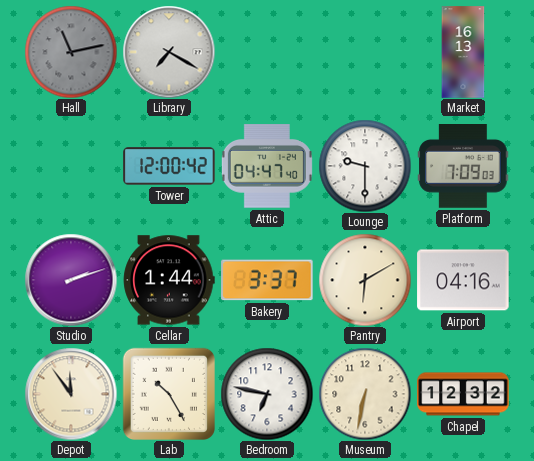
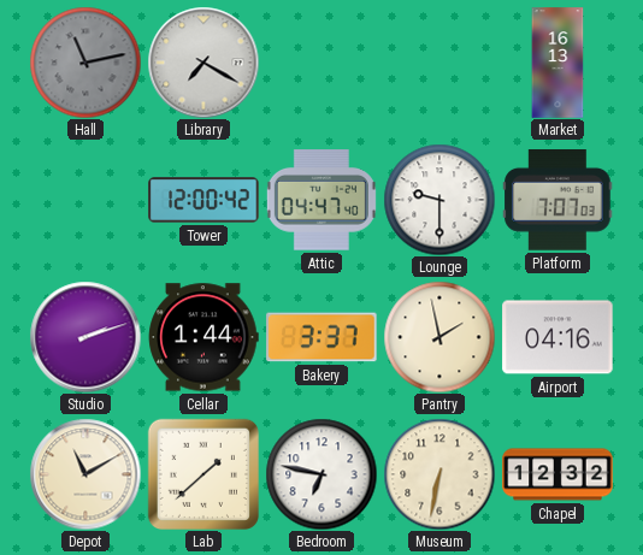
Platform: 7:09 -> 7:07 (558, 201)
Pantry: 6:10 -> 1:58 (440, 337)
Depot: 11:54 -> 11:10 (85, 474)
Lab: 10:25 -> 1:38 (202, 473)
